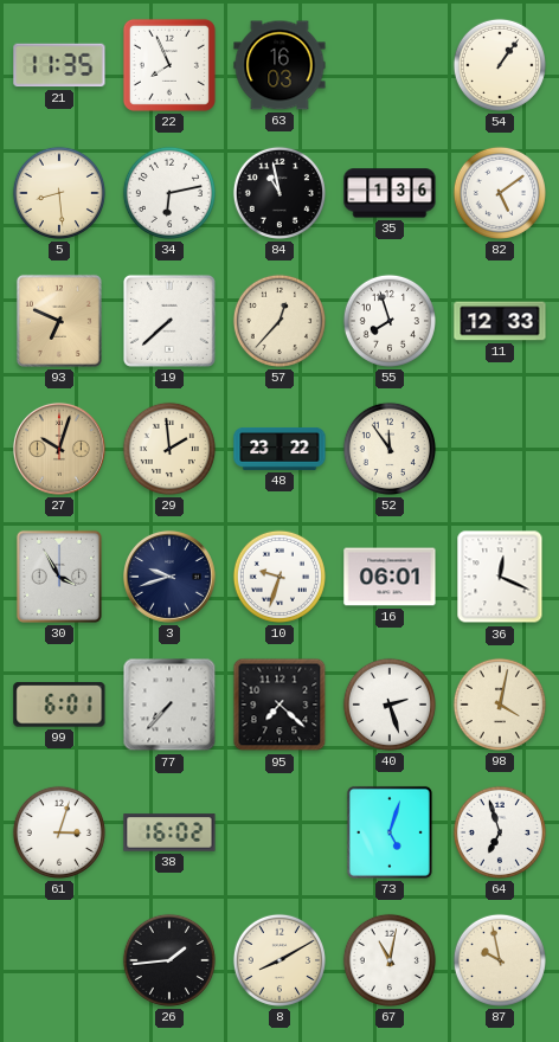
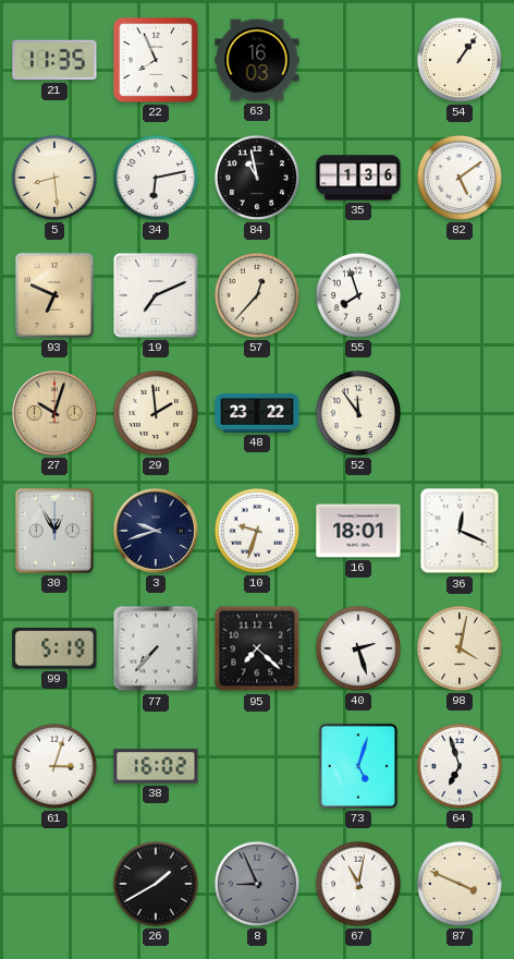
19: 7:38 -> 7:11 (156, 295)
11: 12:33 -> none (500, 321)
30: 3:55 -> 12:55 (54, 531)
16: 06:01 -> 18:01 (358, 531)
99: 6:01 -> 5:19 (54, 648)
26: 1:44 -> 1:40 (156, 884)
8: 8:10 -> 8:56 (257, 884)
8 dial: cream -> grey (257, 884)
87: 9:58 -> 3:49 (460, 884)
